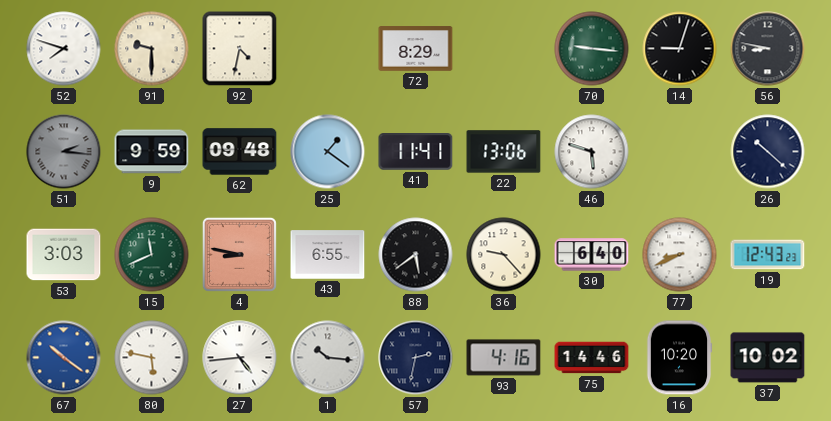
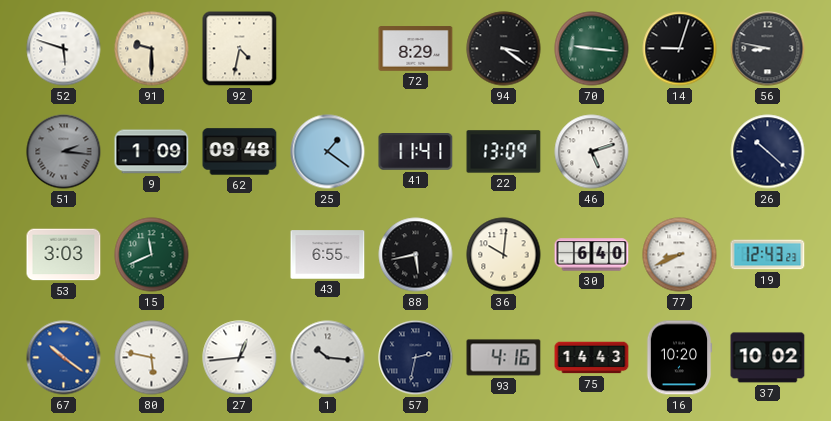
52: 7:48 -> 5:48 (64, 49)
94: none -> 3:21 (504, 49)
9: 9:59 -> 1:09 (152, 152)
22: 13:06 -> 13:09 (504, 152)
46: 5:48 -> 5:12 (592, 152)
4: 8:47 -> none (239, 254)
88: 5:39 -> 5:43 (416, 255)
36: 9:23 -> 10:01 (504, 255)
27: 4:44 -> 12:44 (240, 358)
75: 14:46 -> 14:43 (592, 358)
